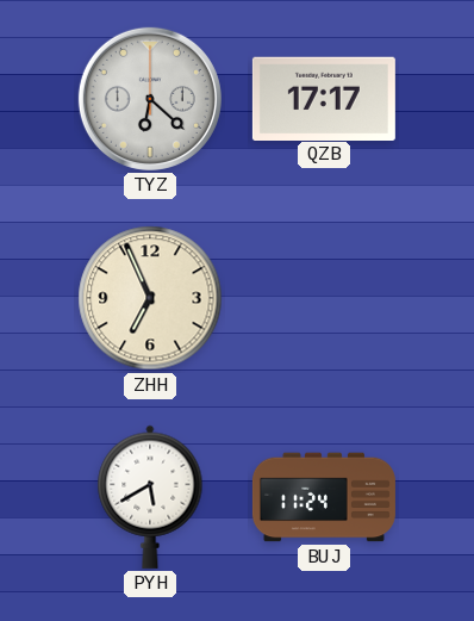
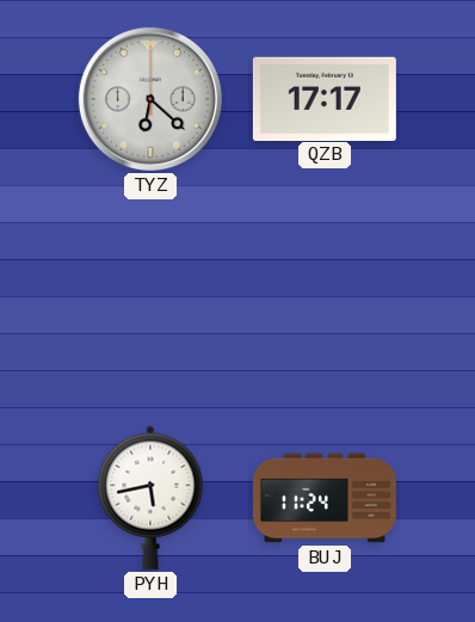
ZHH: 6:56 -> none (150, 298)
PYH: 5:40 -> 5:43 (150, 498)
